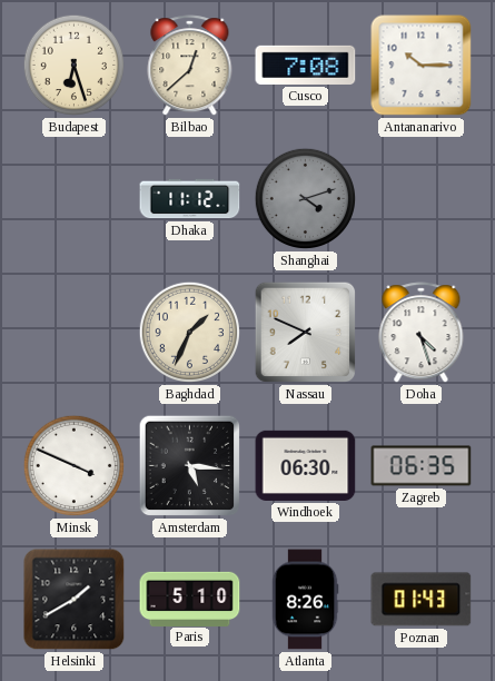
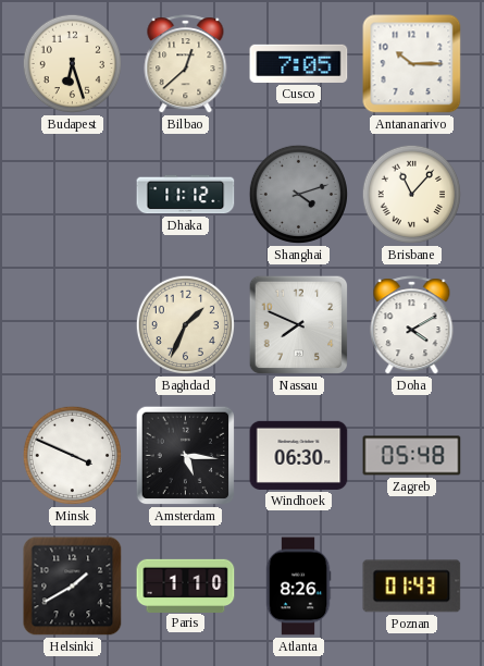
Cusco: 7:08 -> 7:05 (299, 63)
Brisbane: none -> 11:07 (412, 195)
Doha: 4:27 -> 4:10 (412, 325)
Zagreb: 06:35 -> 05:48 (412, 456)
Paris: 5:10 -> 1:10 (186, 585)
